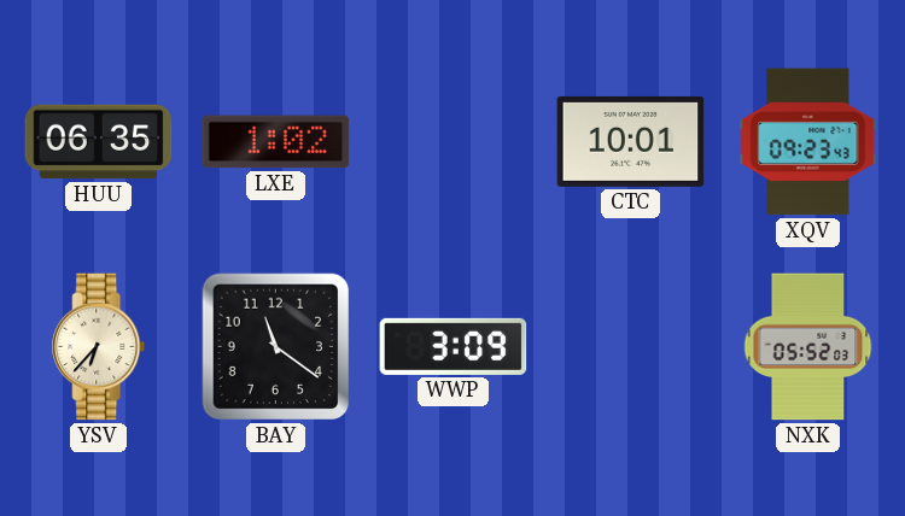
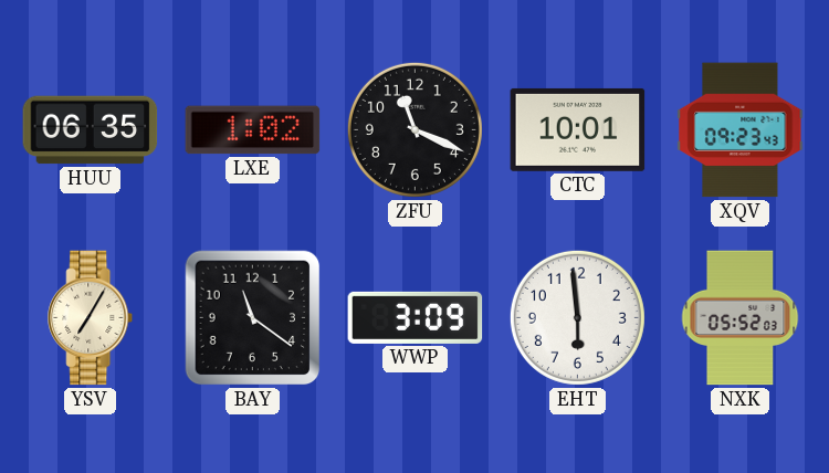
ZFU: none -> 11:19 (414, 129)
YSV: 6:37 -> 7:05 (91, 318)
EHT: none -> 5:59 (577, 317)
